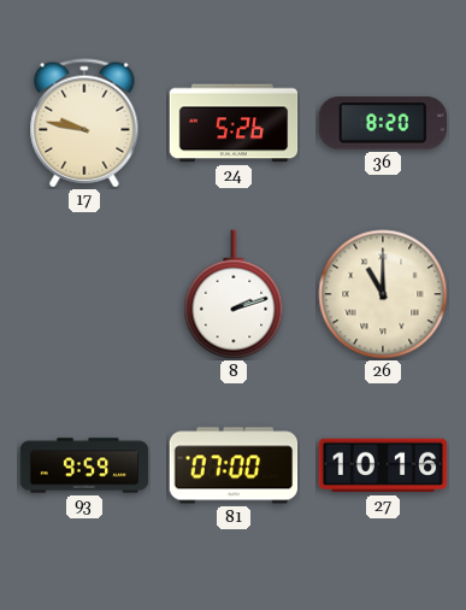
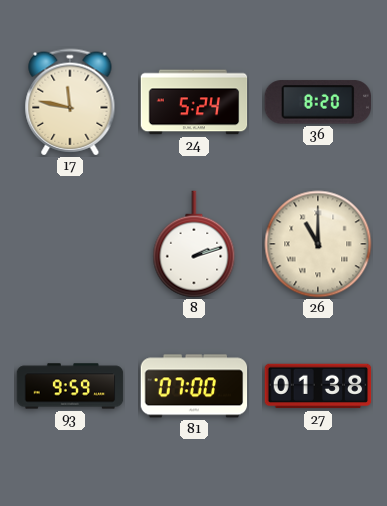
17: 9:47 -> 11:47 (70, 102)
24: 5:26 -> 5:24 (194, 102)
27: 10:16 -> 01:38 (318, 386)
